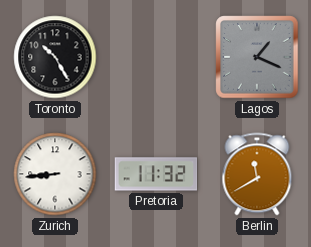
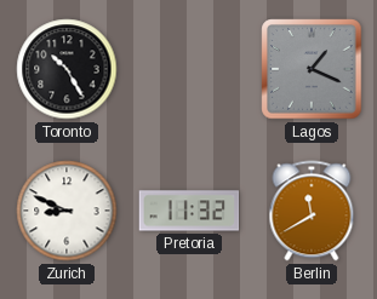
Zurich: 8:44 -> 8:49 (67, 211)
